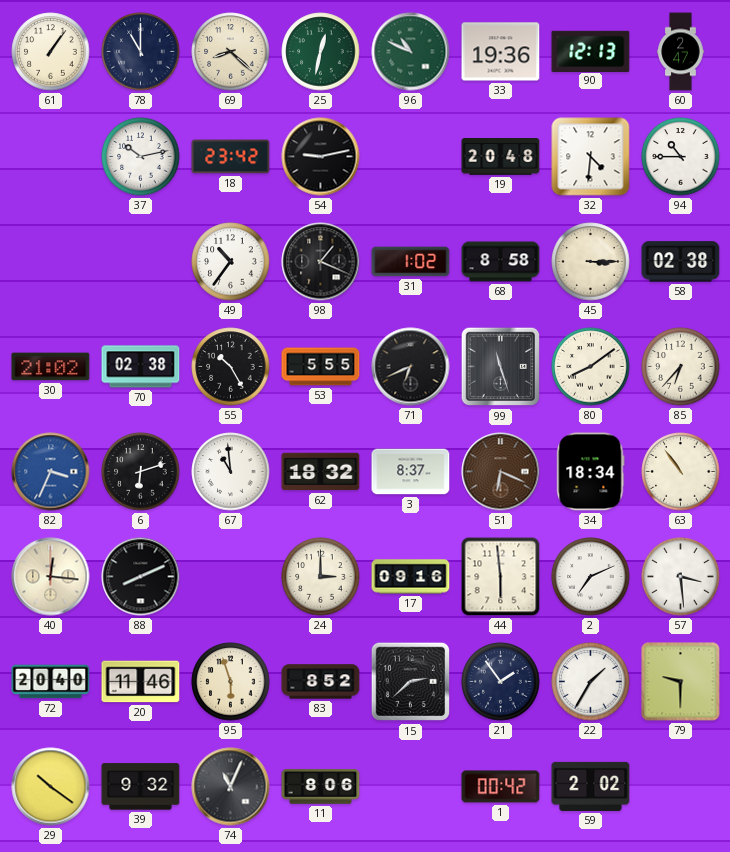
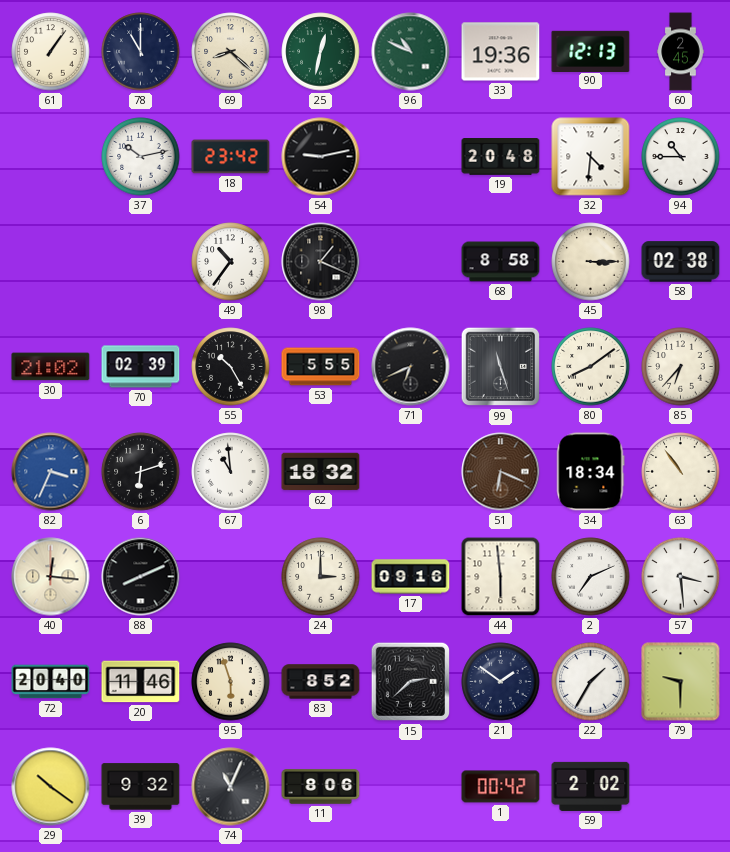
60: 2:47 -> 2:45 (681, 52)
31: 1:02 -> none (411, 262)
70: 02:38 -> 02:39 (141, 367)
3: 8:37 -> none (411, 472)
21: 1:54 -> 1:51 (501, 682)
